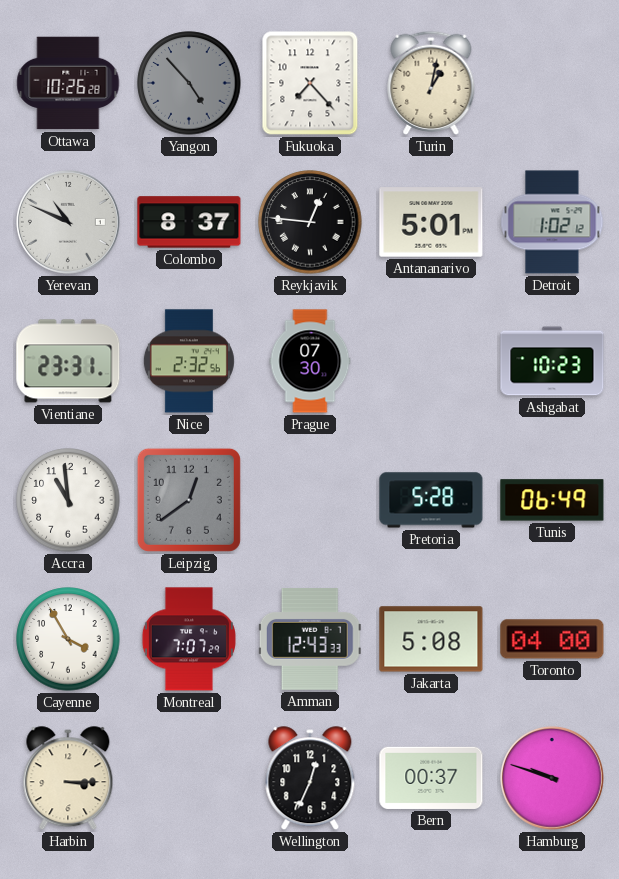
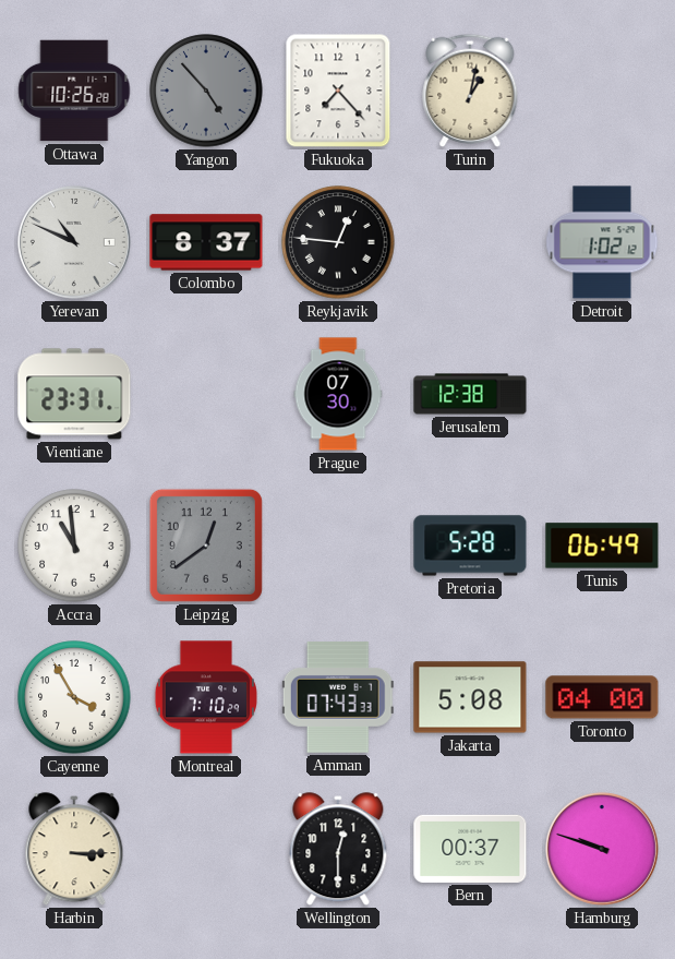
Antananarivo: 5:01 -> none (431, 222)
Nice: 2:32 -> none (189, 361)
Jerusalem: none -> 12:38 (470, 394)
Ashgabat: 10:23 -> none (552, 361)
Montreal: 7:07 -> 7:10 (206, 697)
Amman: 12:43 -> 07:43 (338, 697)
Wellington: 12:34 -> 12:30 (338, 850)
